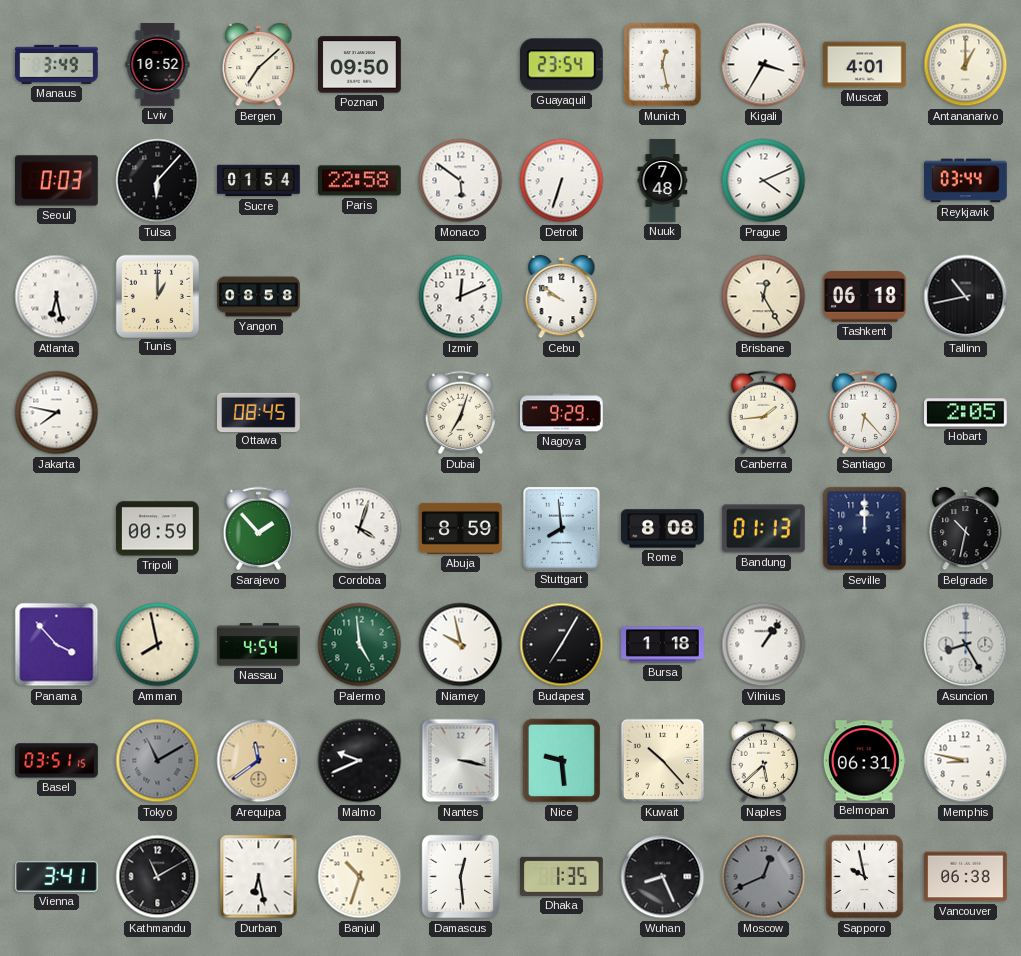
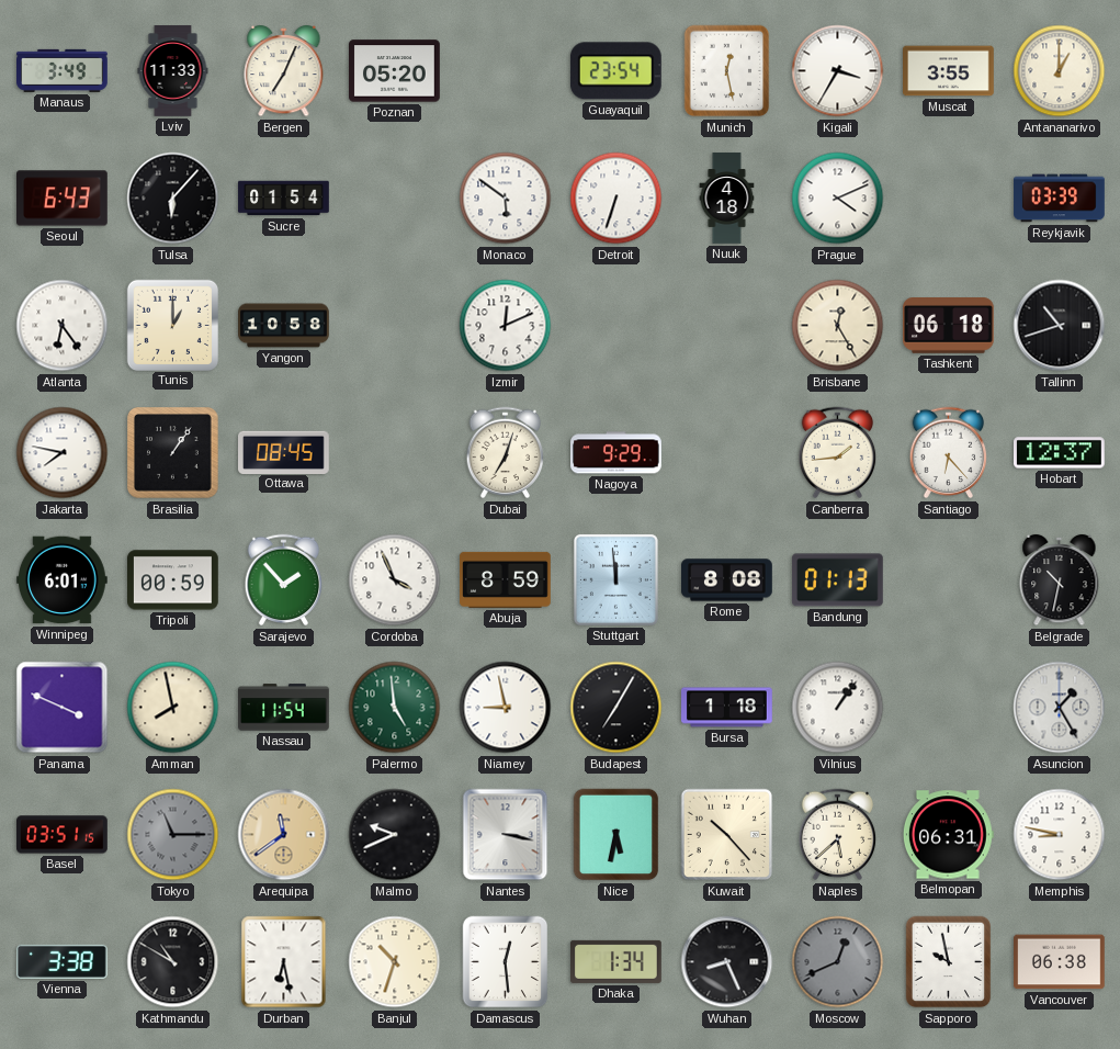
Lviv: 10:52 -> 11:33 (173, 71)
Bergen: 7:08 -> 7:04 (284, 71)
Poznan: 09:50 -> 05:20 (395, 71)
Muscat: 4:01 -> 3:55 (949, 71)
Seoul: 0:03 -> 6:43 (63, 199)
Paris: 22:58 -> none (360, 181)
Nuuk: 7:48 -> 4:18 (727, 199)
Reykjavik: 03:44 -> 03:39 (1060, 199)
Atlanta: 6:28 -> 6:24 (63, 326)
Yangon: 08:58 -> 10:58 (284, 326)
Cebu: 9:51 -> none (562, 297)
Tallinn: 10:43 -> 10:42 (1060, 326)
Brasilia: none -> 1:06 (173, 453)
Hobart: 2:05 -> 12:37 (1060, 453)
Winnipeg: none -> 6:01 (63, 580)
Cordoba: 4:03 -> 3:56 (395, 580)
Stuttgart: 7:59 -> 11:59 (615, 579)
Seville: 12:00 -> none (865, 529)
Panama: 3:53 -> 3:49 (63, 708)
Nassau: 4:54 -> 11:54 (284, 708)
Niamey: 9:58 -> 8:58 (506, 708)
Asuncion: 8:25 -> 1:25 (1060, 708)
Tokyo: 11:10 -> 11:15 (173, 835)
Nice: 9:29 -> 5:32 (616, 835)
Vienna: 3:41 -> 3:38 (63, 961)
Kathmandu: 11:10 -> 10:50 (173, 962)
Dhaka: 1:35 -> 1:34 (616, 961)
